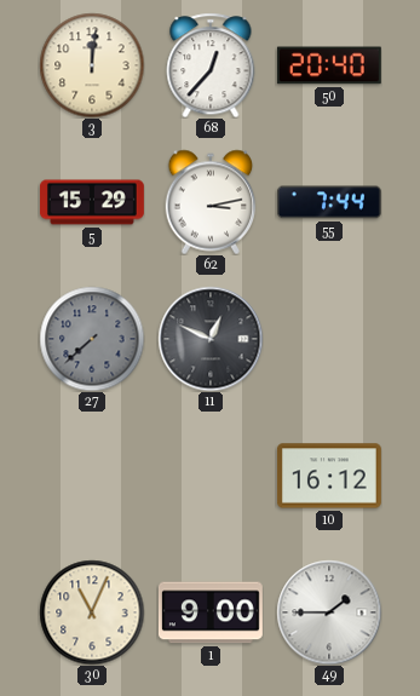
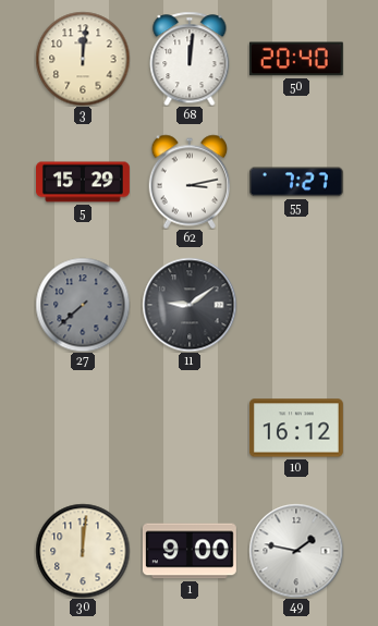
68: 12:37 -> 12:01 (190, 59)
55: 7:44 -> 7:27 (296, 182)
11: 12:49 -> 9:09 (190, 305)
30: 11:04 -> 12:01 (83, 551)
49: 1:45 -> 1:47 (296, 551)
